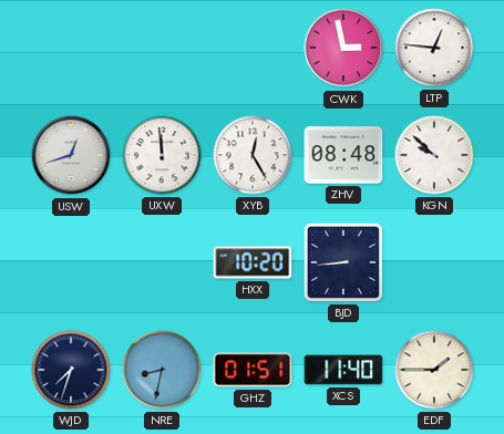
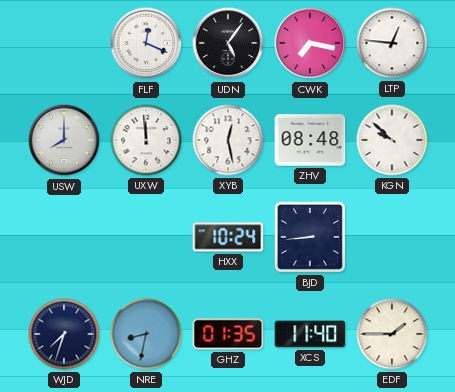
FLF: none -> 12:19 (146, 43)
UDN: none -> 5:06 (228, 43)
CWK: 2:58 -> 7:17 (310, 43)
USW: 12:42 -> 8:00 (64, 140)
XYB: 12:25 -> 12:28 (228, 140)
HXX: 10:20 -> 10:24 (228, 237)
GHZ: 01:51 -> 01:35 (228, 334)
